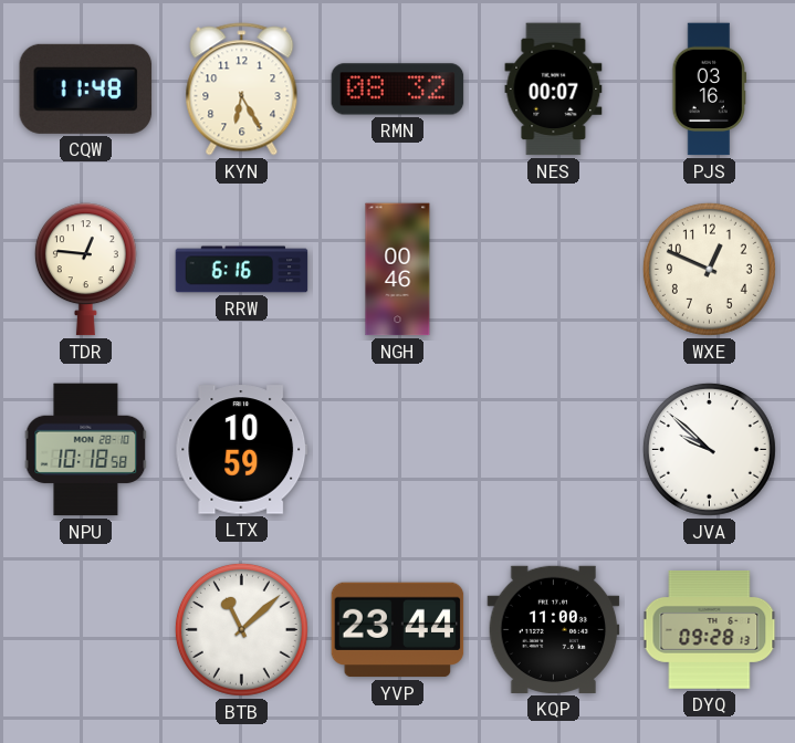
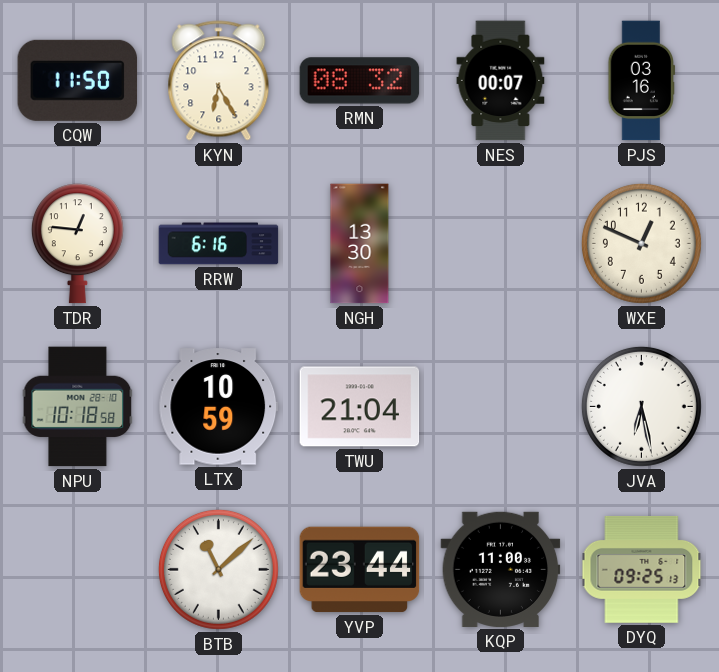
CQW: 11:48 -> 11:50 (78, 80)
NGH: 00:46 -> 13:30 (360, 244)
TWU: none -> 21:04 (360, 407)
JVA: 9:52 -> 6:28 (641, 406)
DYQ: 09:28 -> 09:25 (642, 569)
